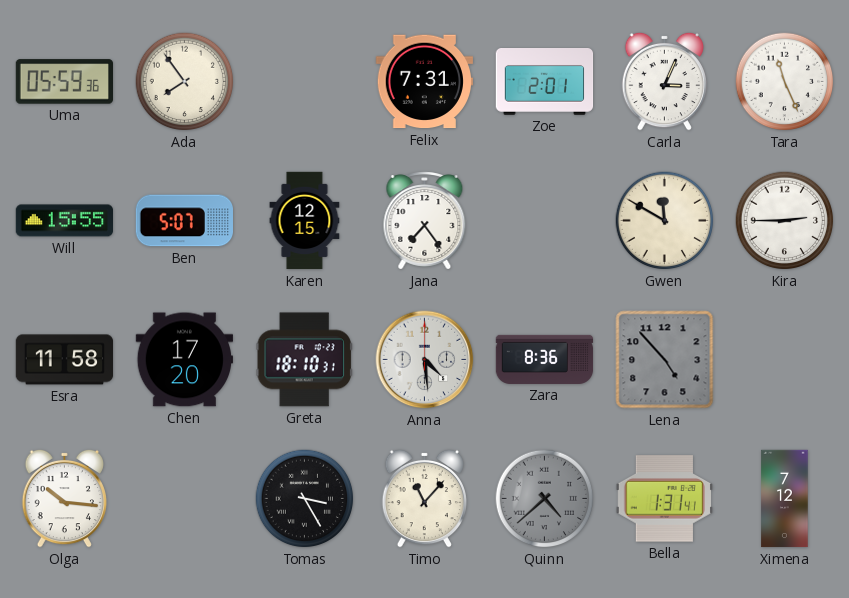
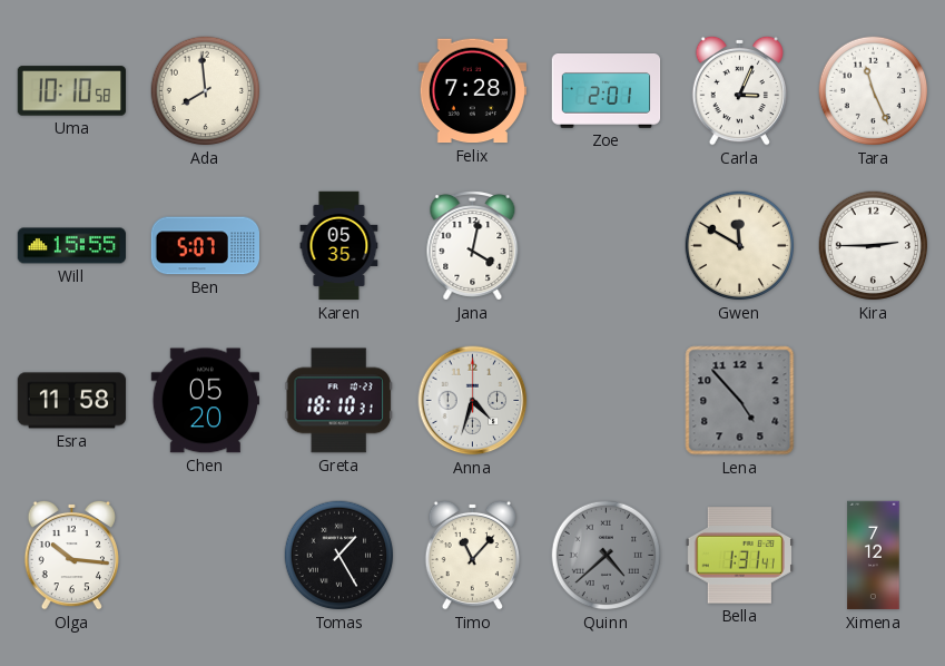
Uma: 05:59 -> 10:10 (71, 91)
Ada: 7:54 -> 7:59 (206, 91)
Felix: 7:31 -> 7:28 (472, 91)
Karen: 12:15 -> 05:35 (339, 246)
Jana: 7:24 -> 4:02 (473, 246)
Chen: 17:20 -> 05:20 (205, 401)
Anna: 4:29 -> 4:33 (473, 401)
Zara: 8:36 -> none (545, 359)
Tomas: 3:25 -> 1:25 (339, 556)
